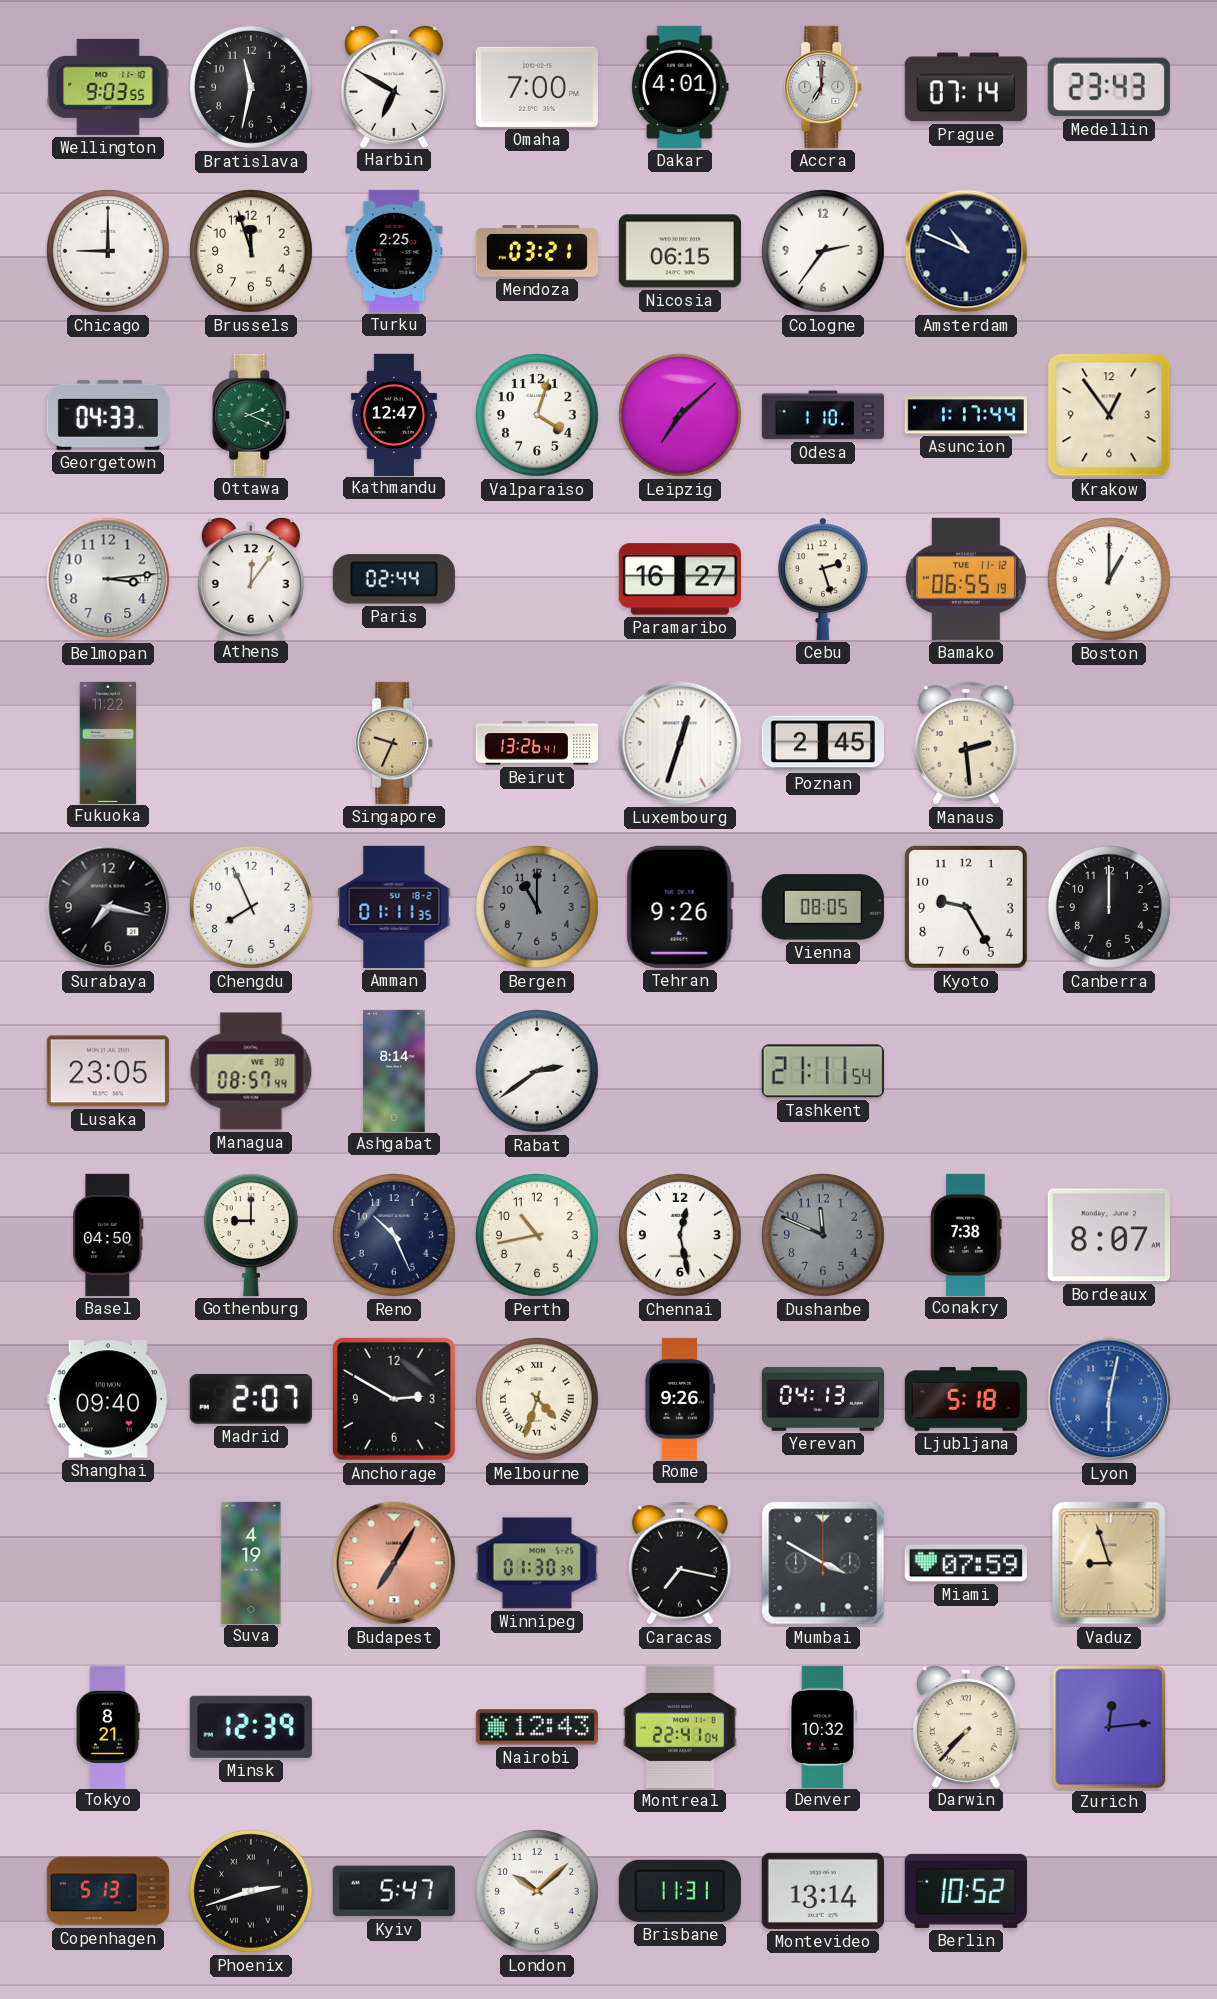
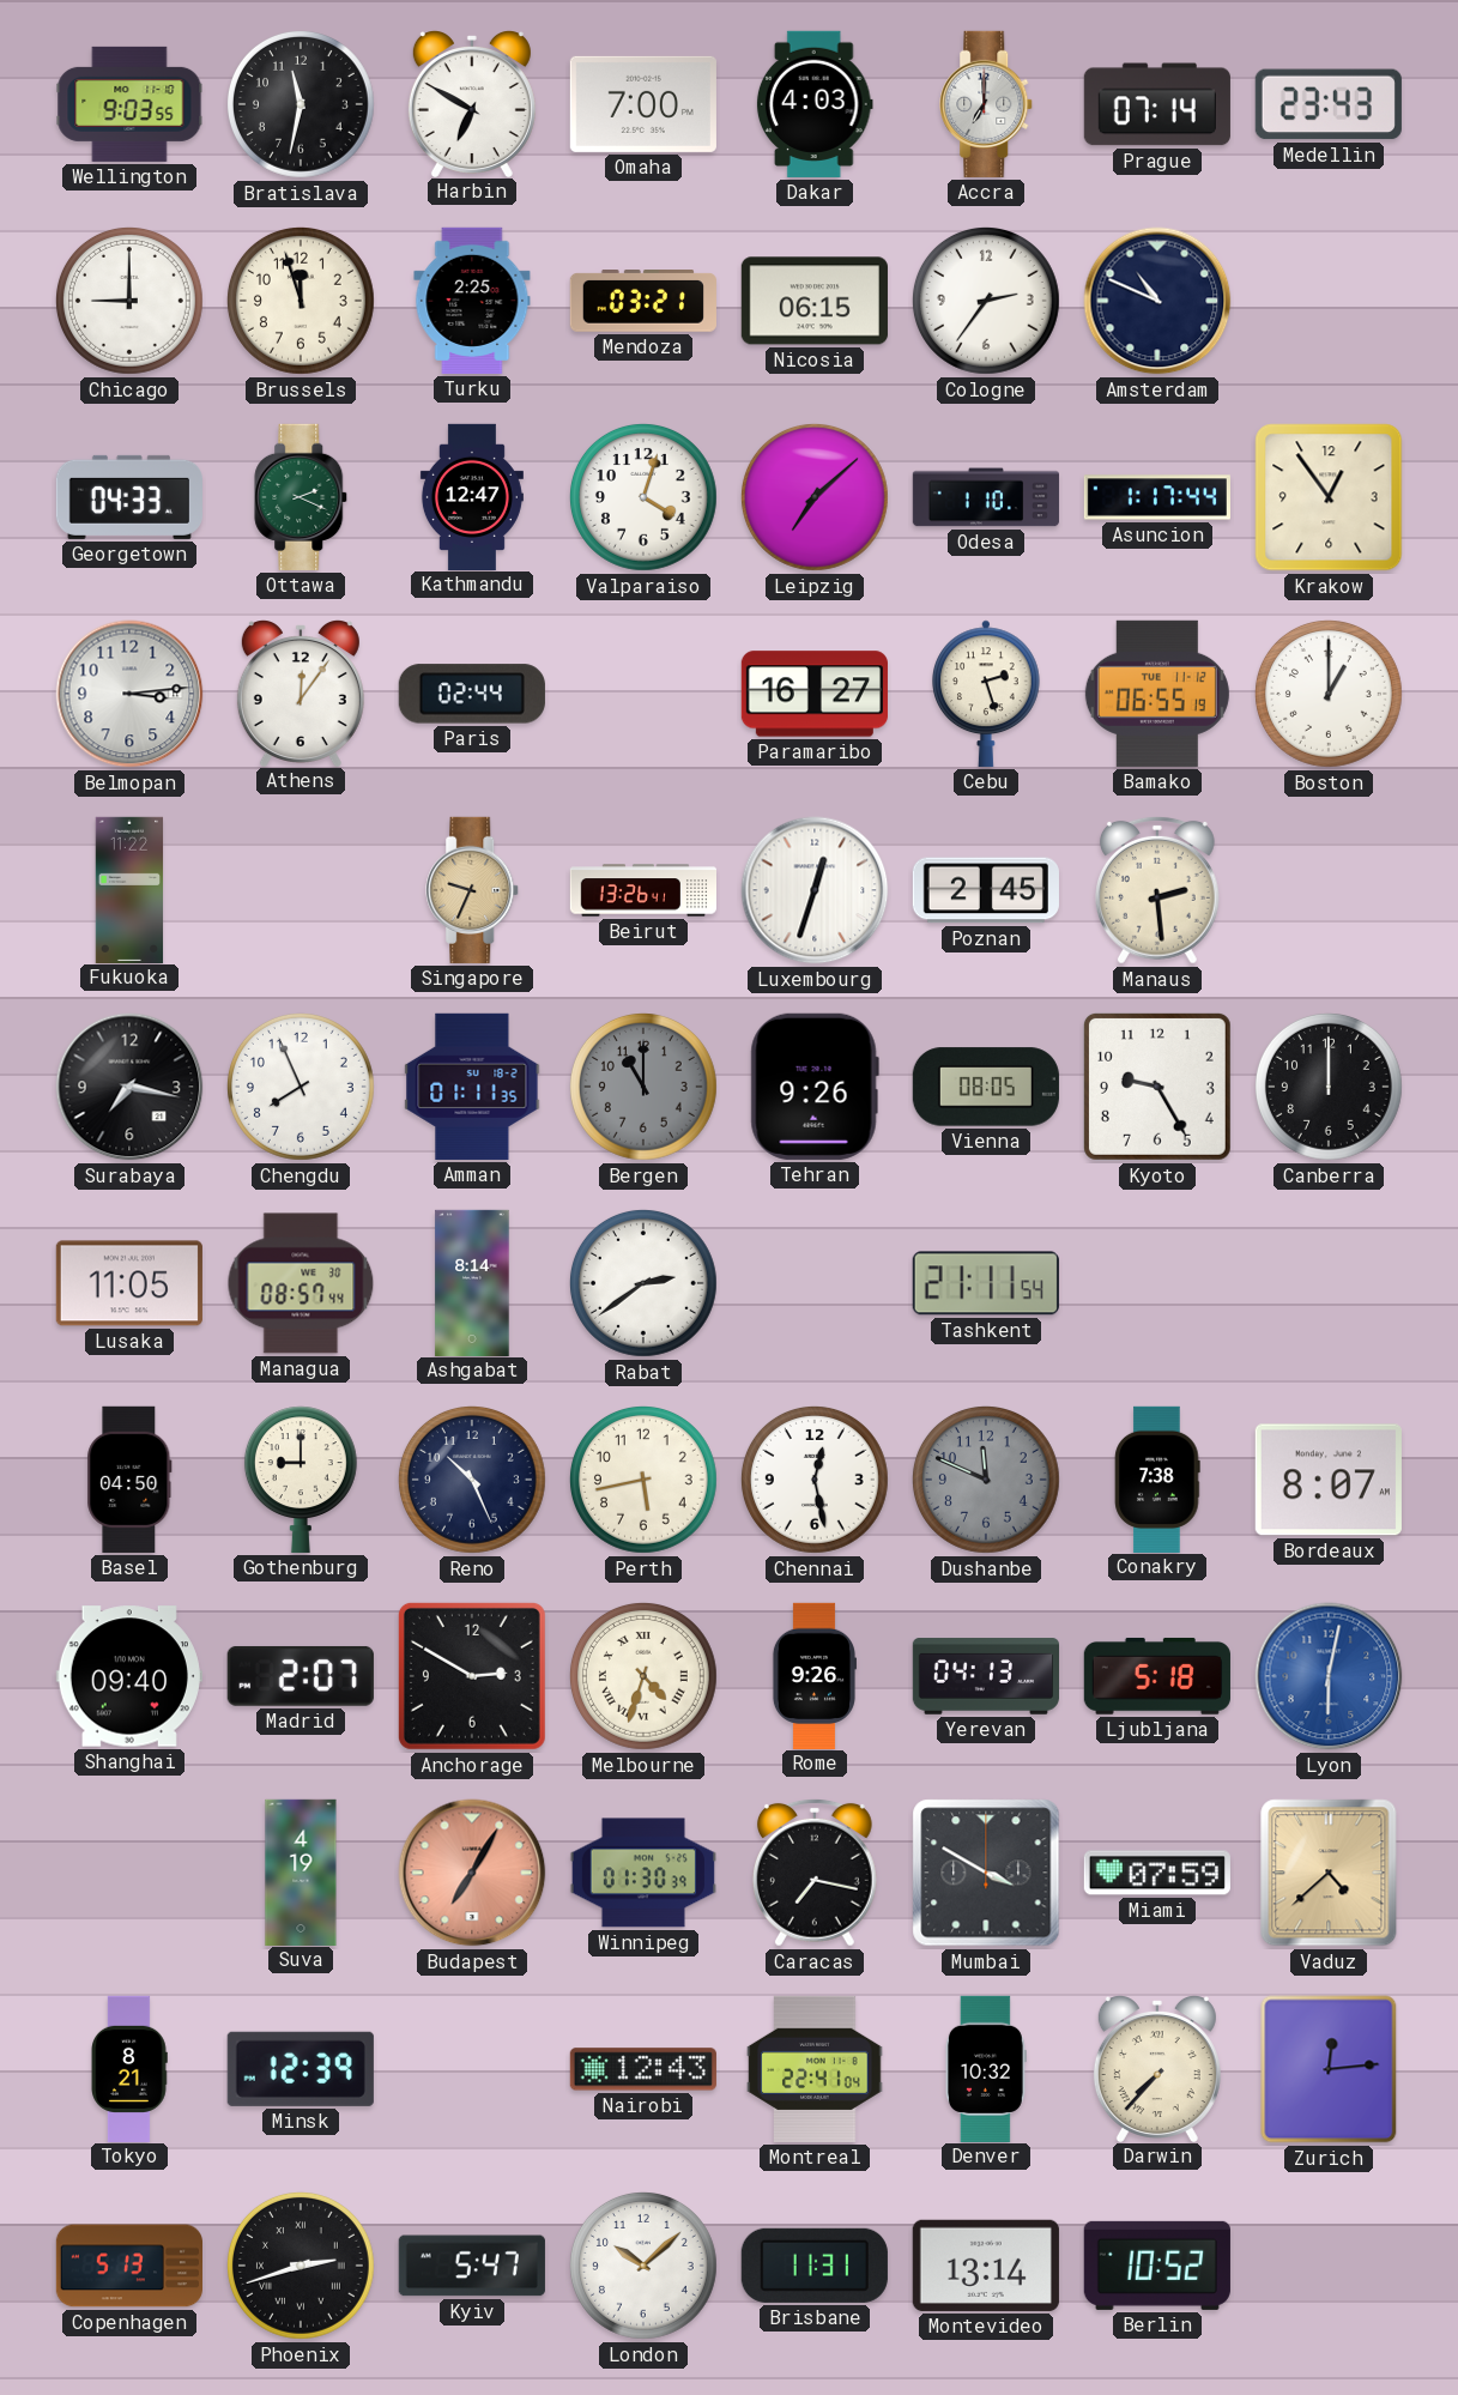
Dakar: 4:01 -> 4:03 (815, 104)
Lusaka: 23:05 -> 11:05 (129, 1283)
Perth: 10:43 -> 5:43 (643, 1480)
Vaduz: 8:57 -> 4:38 (1329, 1873)
